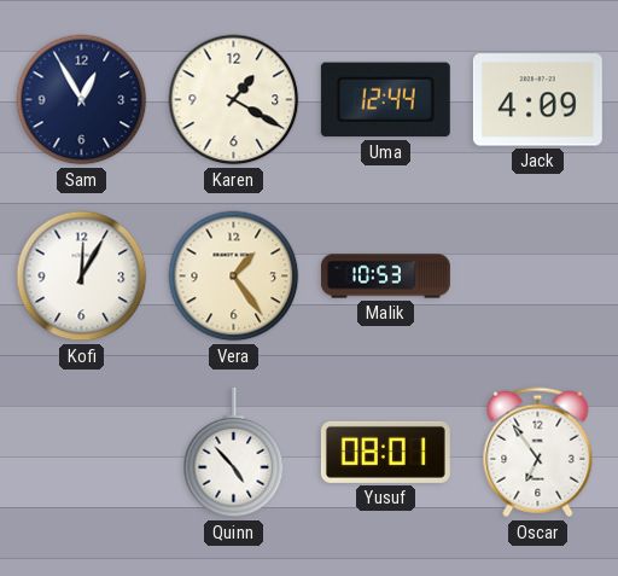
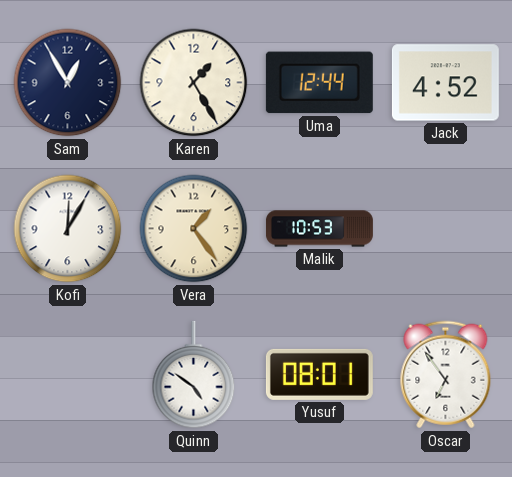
Karen: 1:20 -> 1:25 (194, 83)
Jack: 4:09 -> 4:52 (445, 83)
Quinn: 4:53 -> 4:51 (194, 375)
